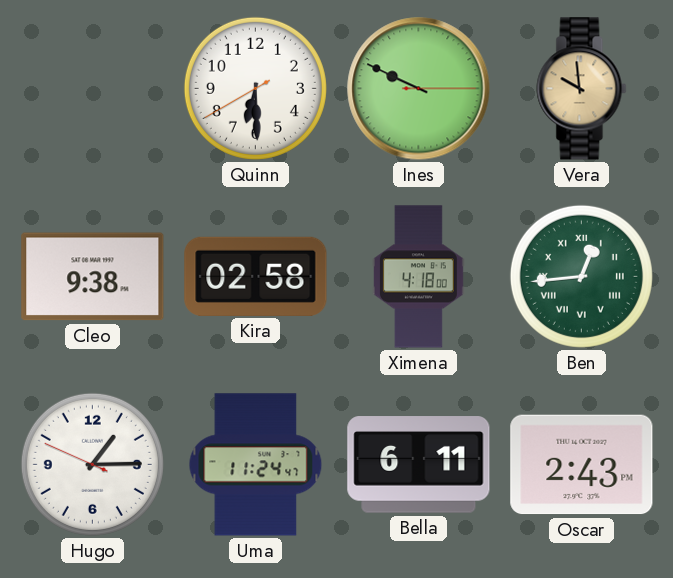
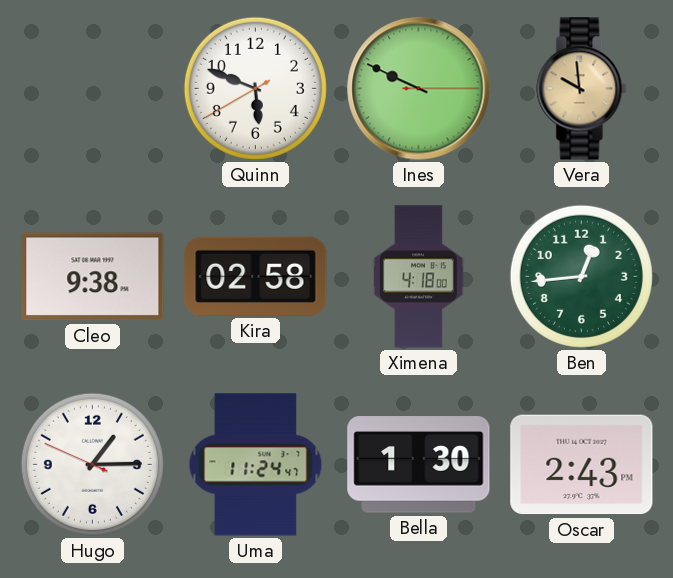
Quinn: 6:29 -> 5:48 (255, 88)
Ben numerals: Roman -> Arabic (581, 276)
Bella: 6:11 -> 1:30 (419, 465)
